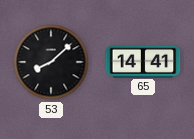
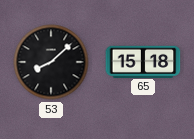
65: 14:41 -> 15:18 (143, 61)
